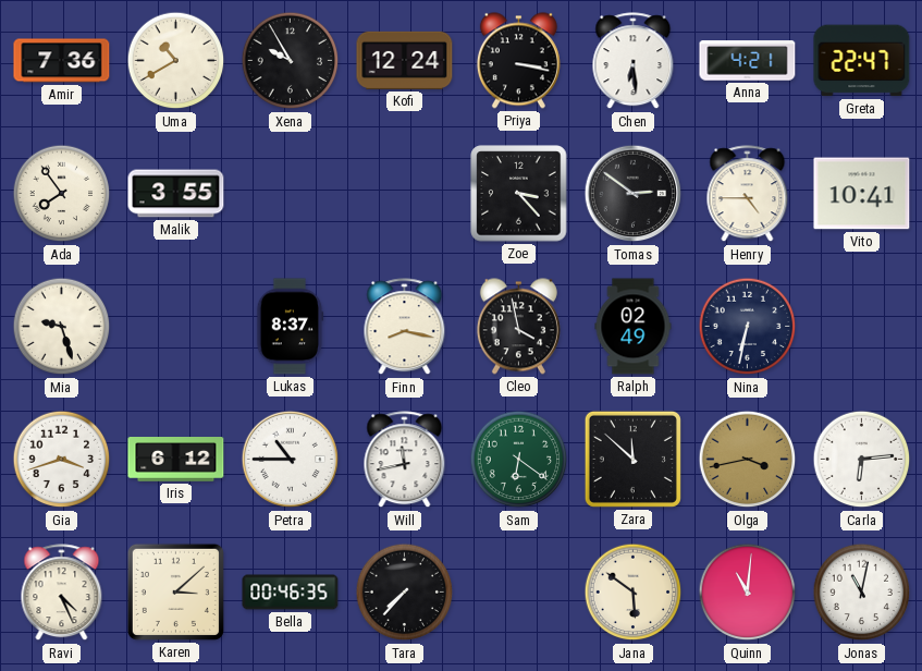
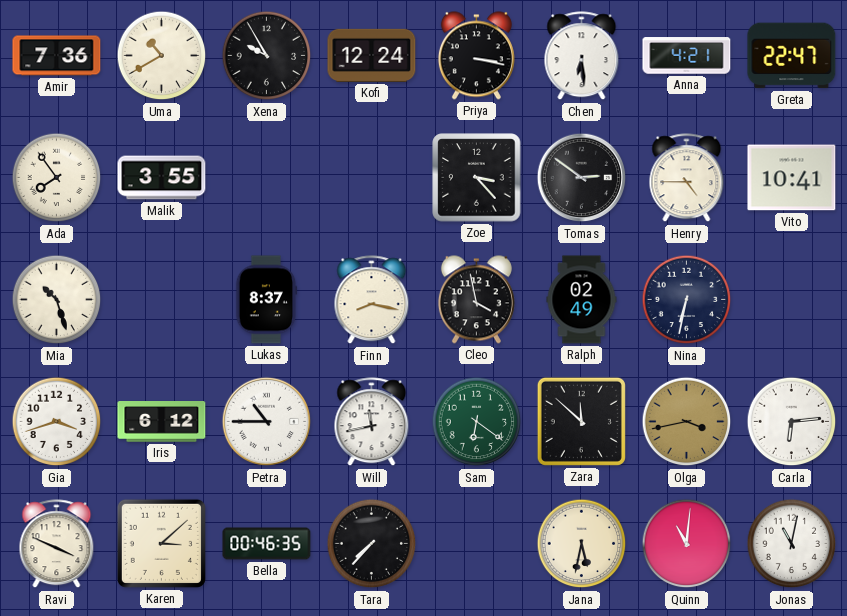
Mia: 9:27 -> 10:27 (57, 300)
Ravi: 4:26 -> 3:49 (57, 544)
Jana: 5:51 -> 5:32 (582, 544)
